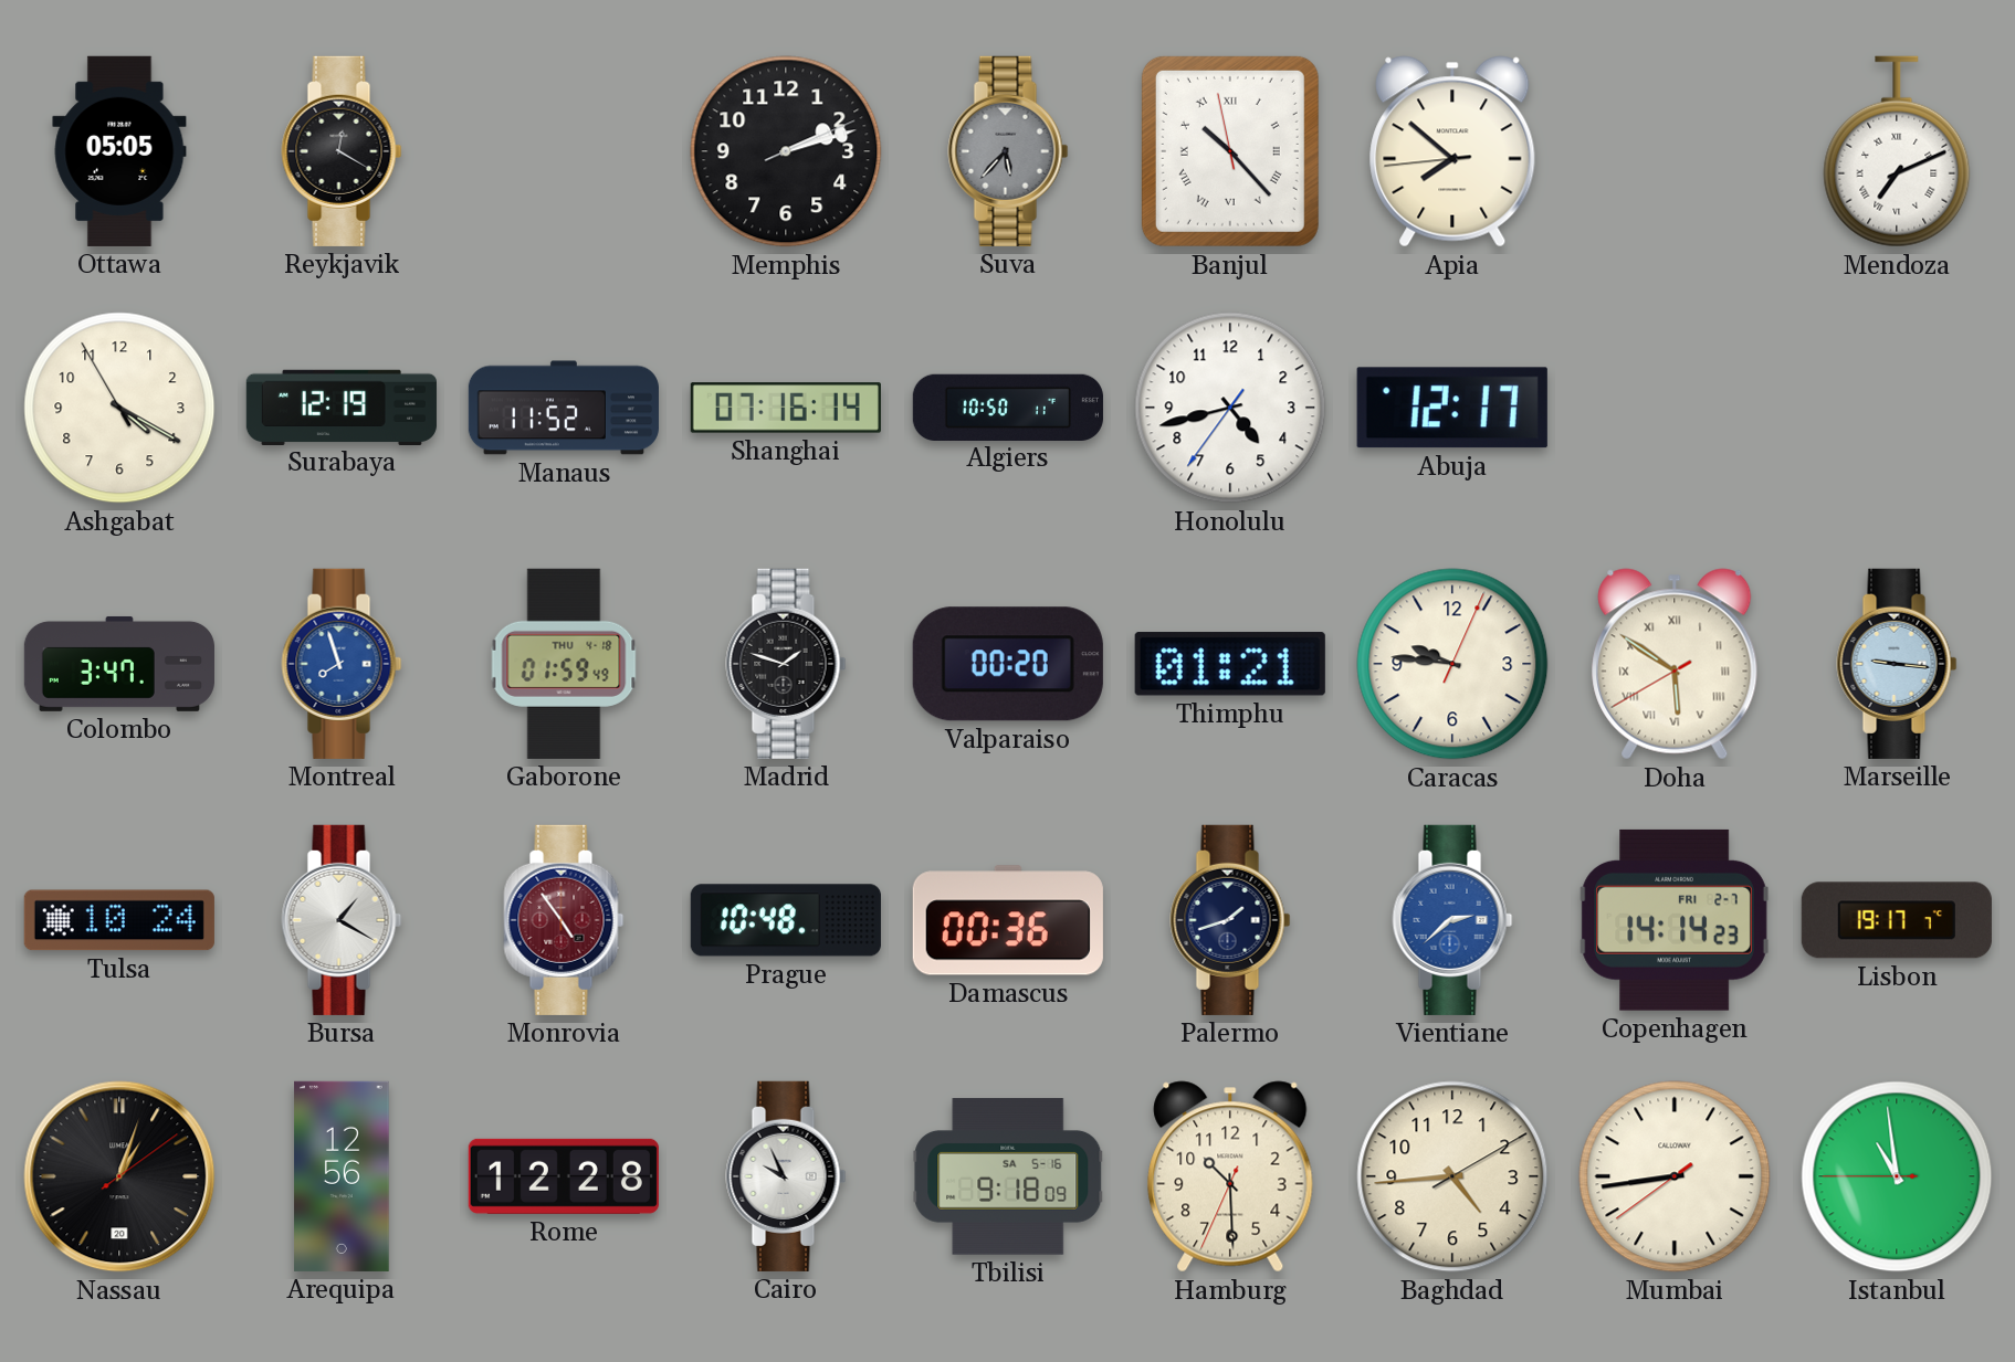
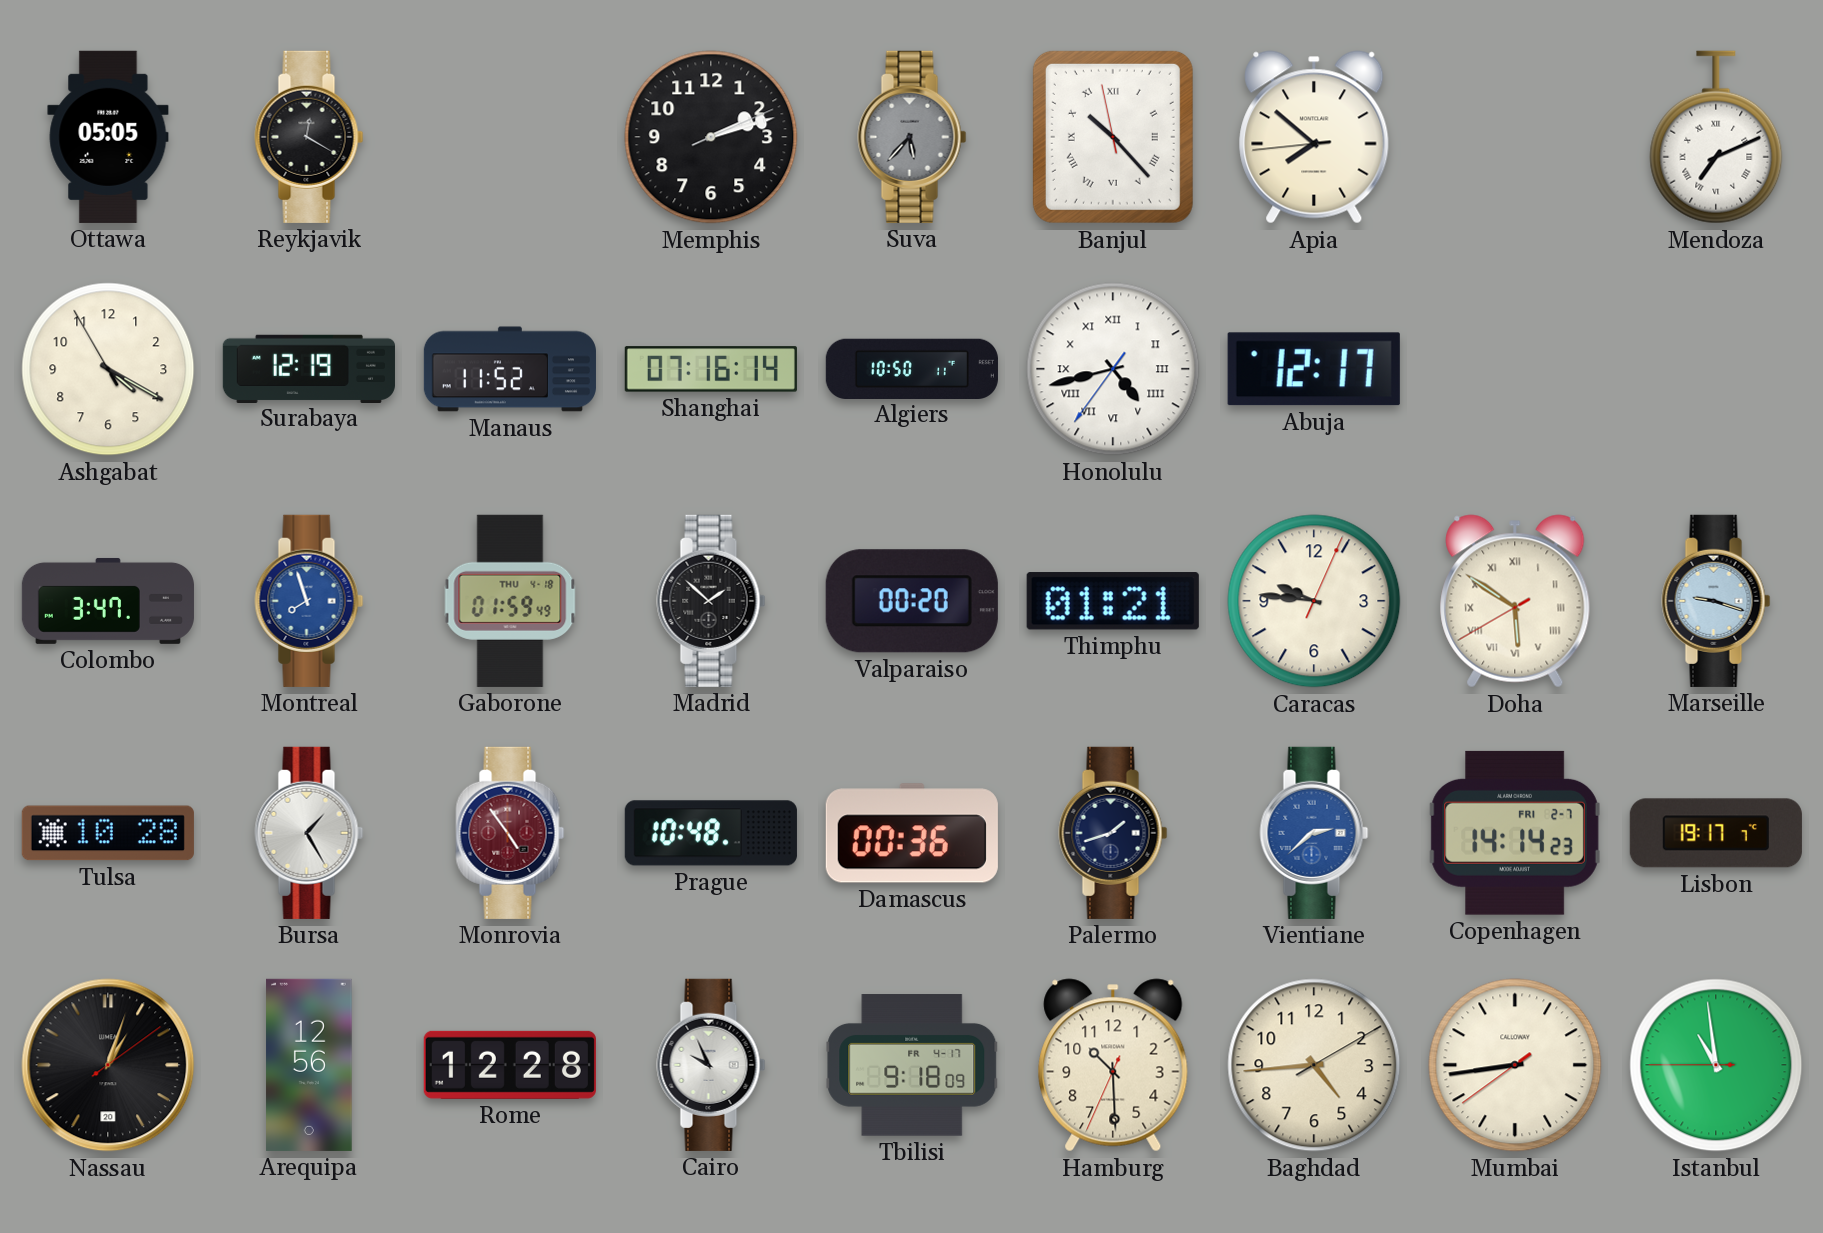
Honolulu numerals: Arabic -> Roman (1113, 369)
Madrid: 1:48 -> 1:52 (711, 601)
Marseille: 9:16 -> 9:18 (1716, 601)
Tulsa: 10:24 -> 10:28 (108, 833)
Bursa: 1:20 -> 1:25 (309, 833)
Tbilisi date: SA 5-16 -> FR 4-17 (912, 1065)
